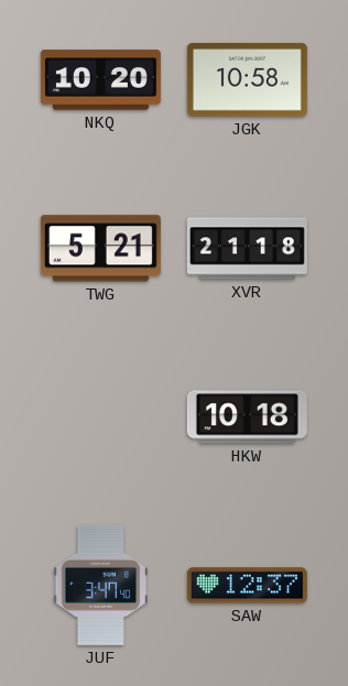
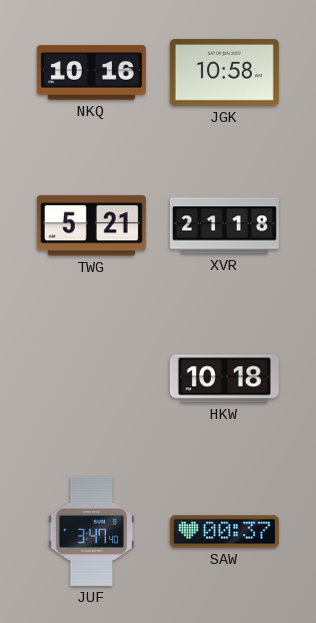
NKQ: 10:20 -> 10:16 (91, 73)
SAW: 12:37 -> 00:37 (224, 532)
